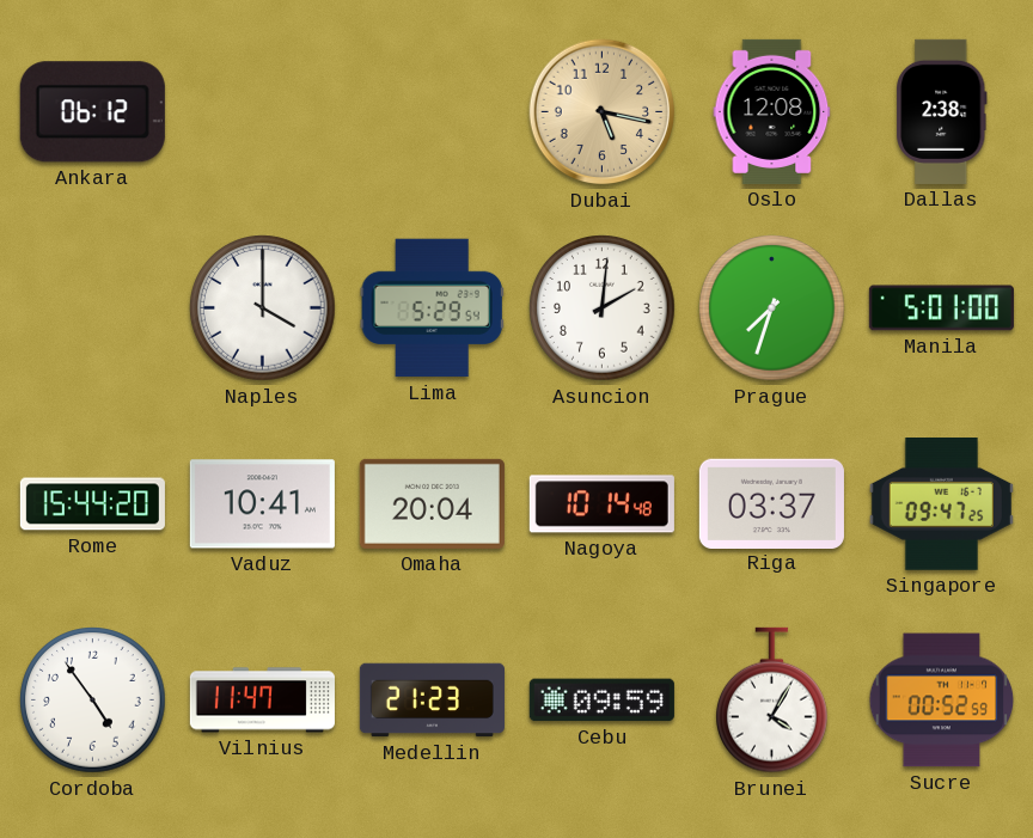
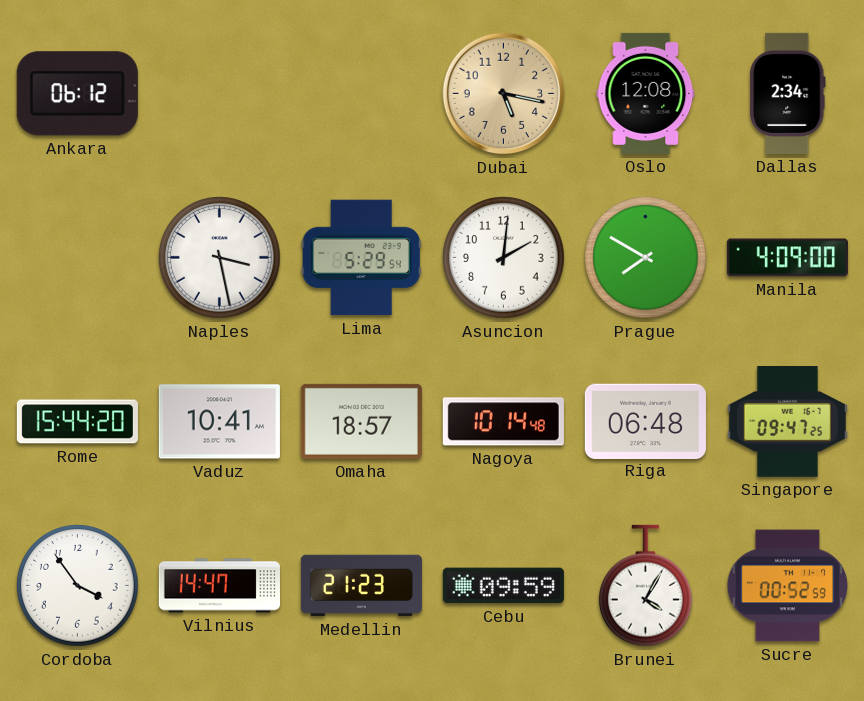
Dallas: 2:38 -> 2:34 (788, 93)
Naples: 4:00 -> 3:28 (220, 258)
Prague: 7:33 -> 7:50 (646, 258)
Manila: 5:01 -> 4:09 (787, 258)
Omaha: 20:04 -> 18:57 (361, 421)
Riga: 03:37 -> 06:48 (645, 421)
Cordoba: 4:54 -> 3:54 (78, 586)
Vilnius: 11:47 -> 14:47 (219, 586)
